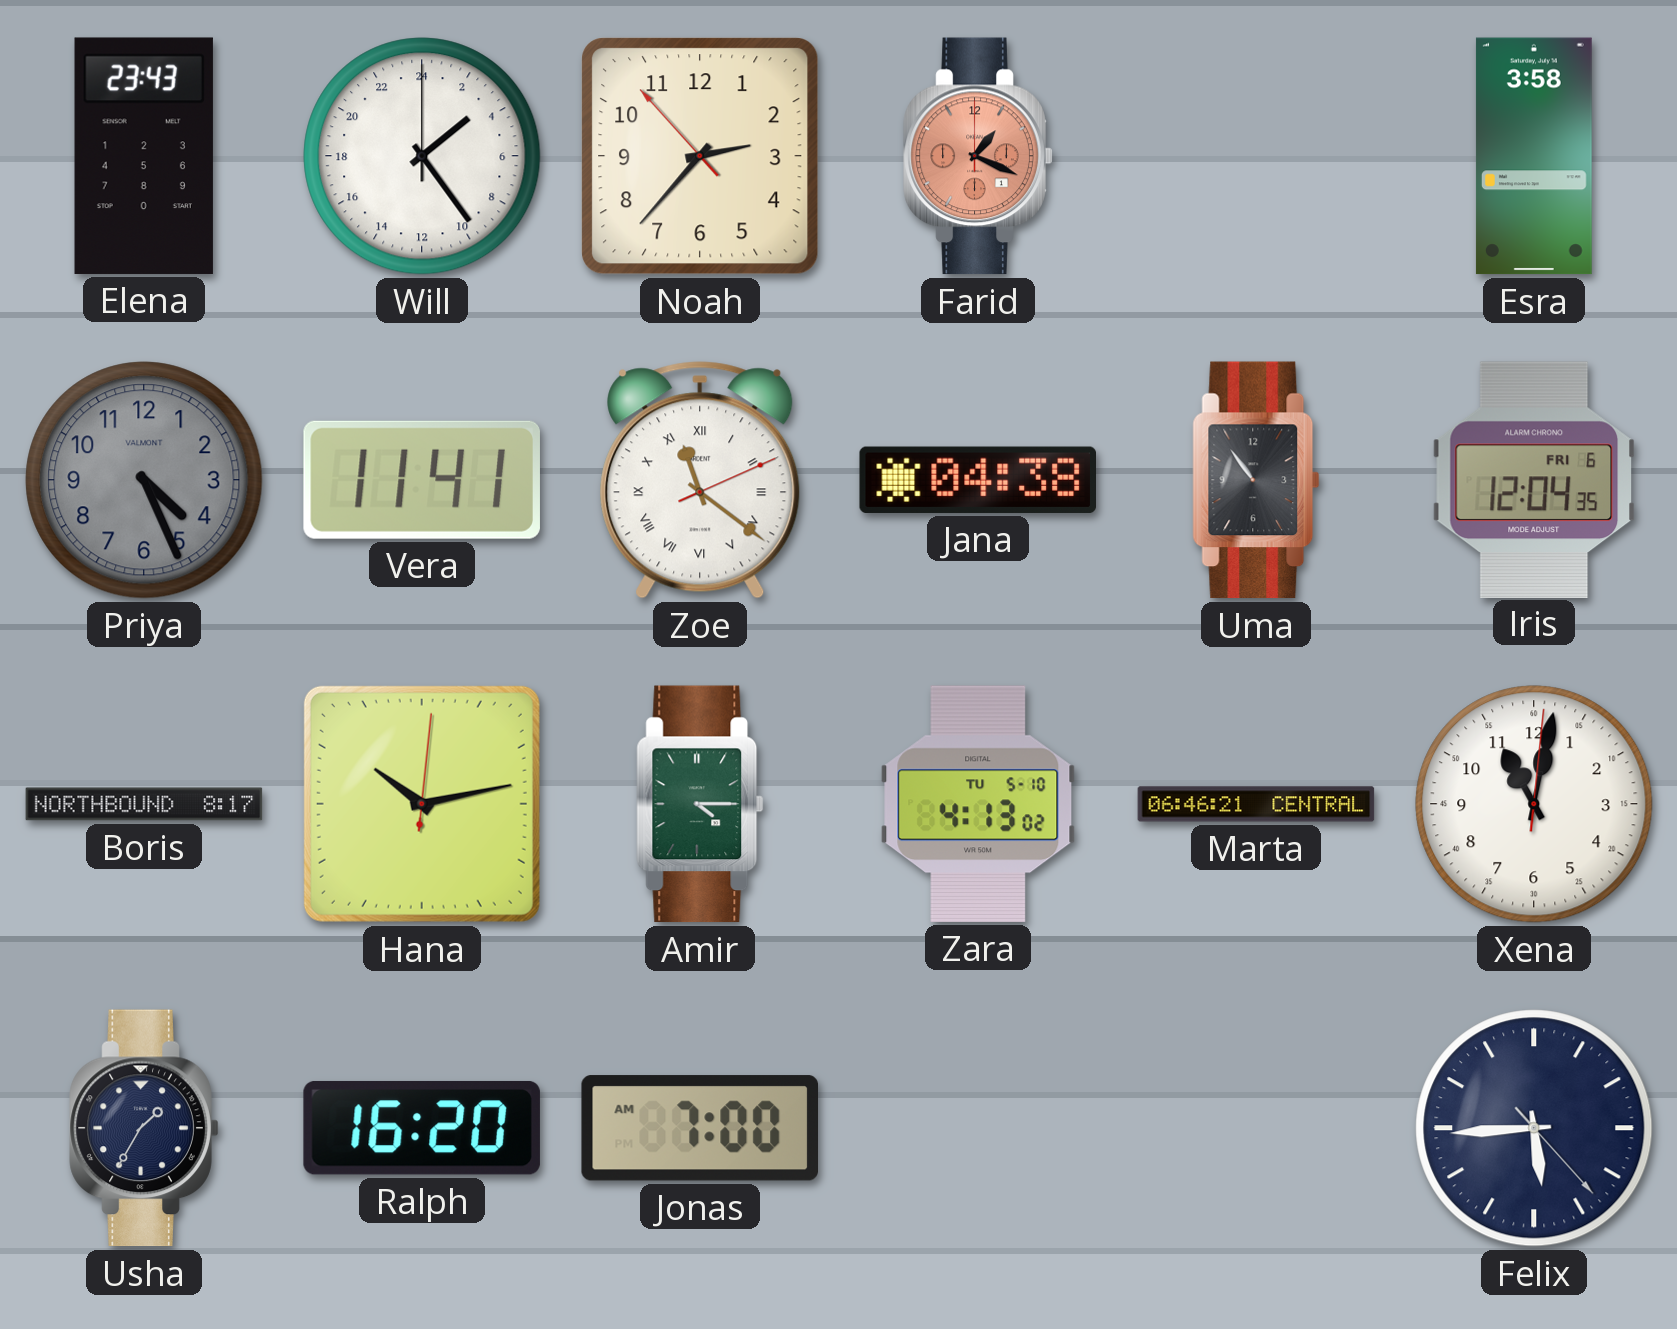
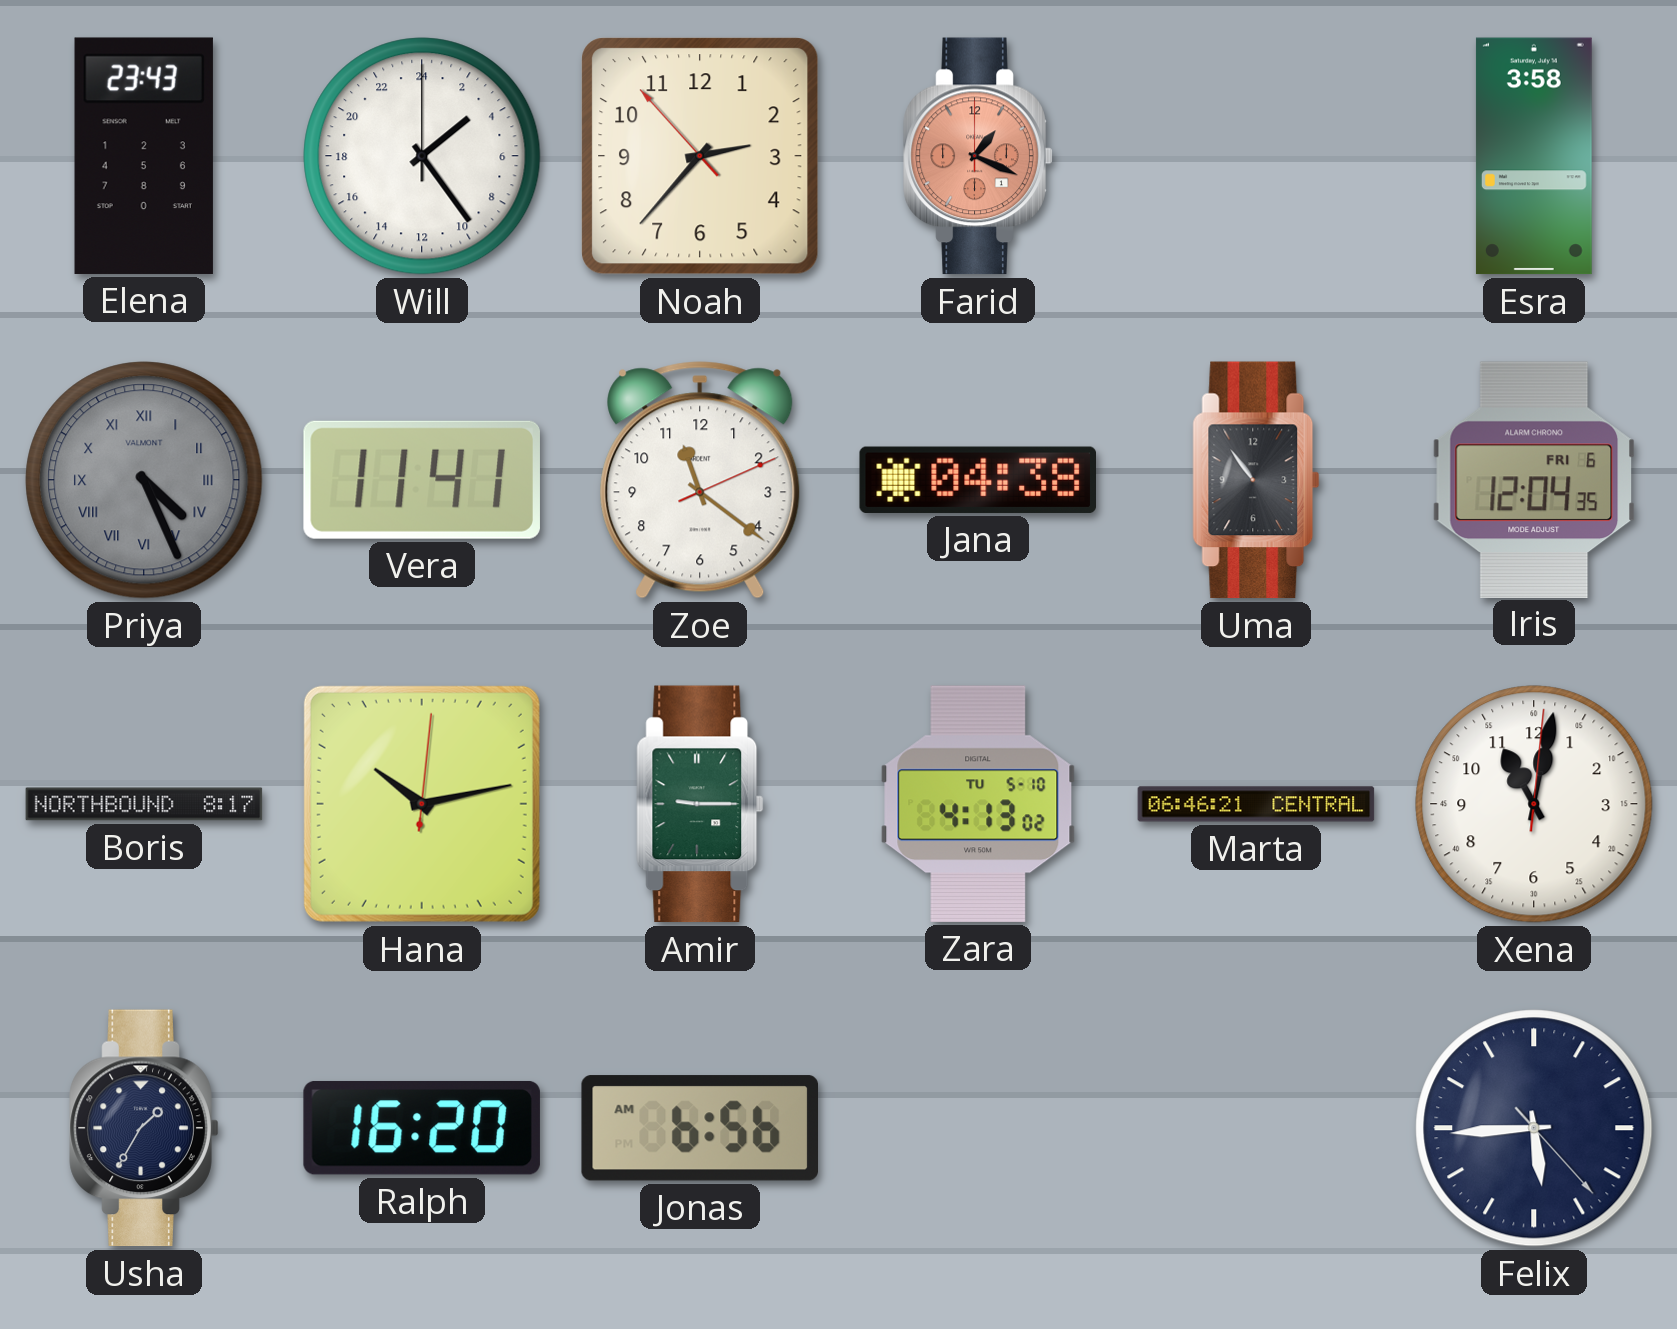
Priya numerals: Arabic -> Roman (144, 480)
Zoe numerals: Roman -> Arabic (700, 480)
Amir: 4:15 -> 9:15 (700, 804)
Jonas: 7:00 -> 6:56 (700, 1128)
